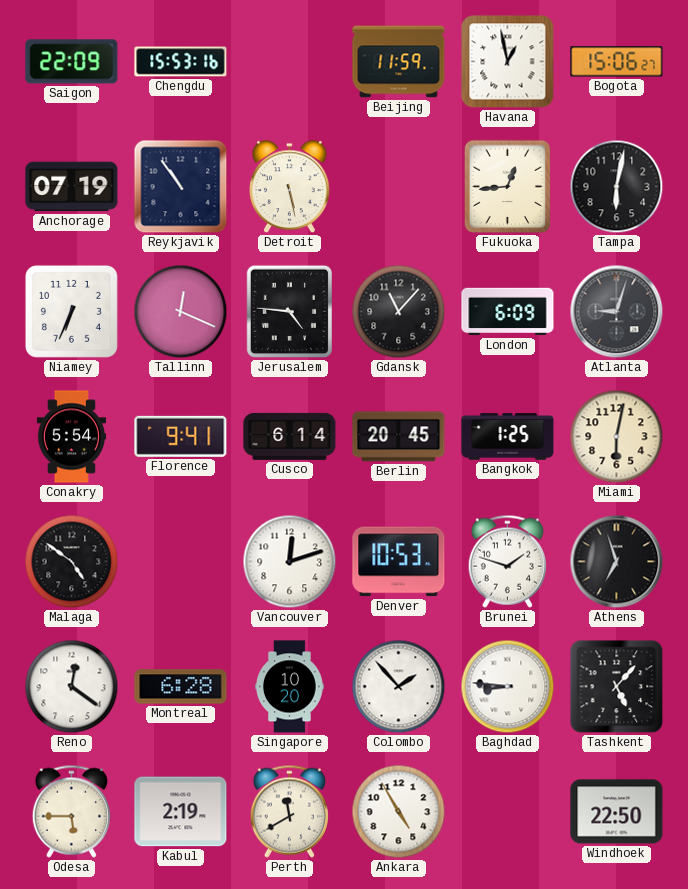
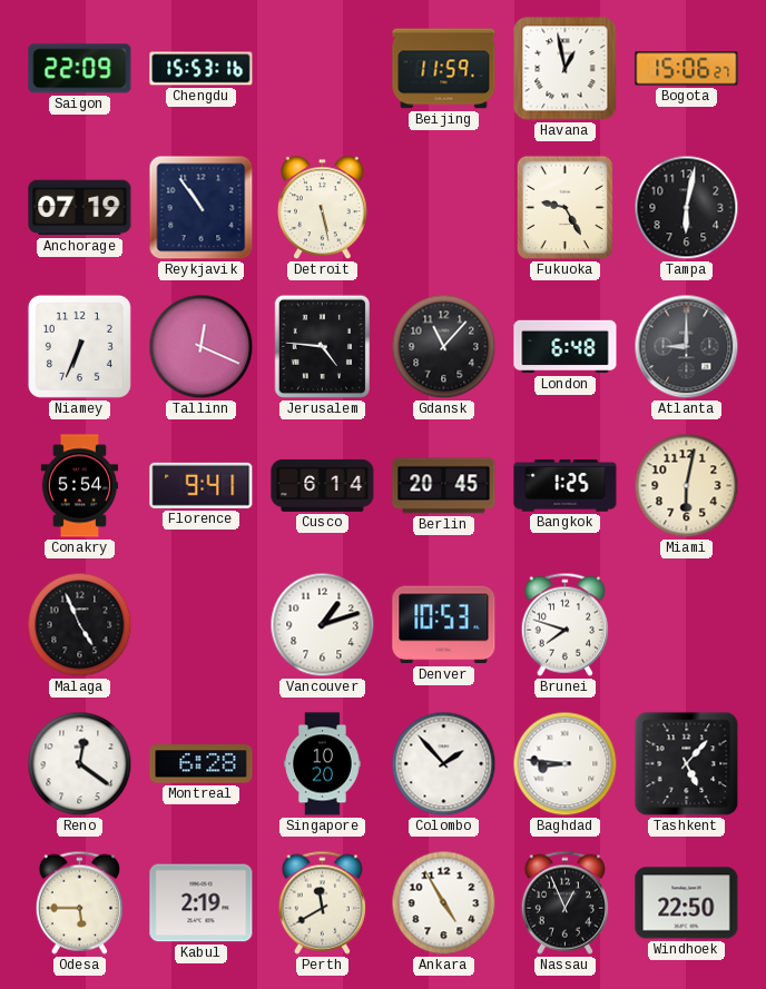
Fukuoka: 12:44 -> 9:25 (566, 208)
London: 6:09 -> 6:48 (566, 347)
Atlanta: 9:03 -> 9:00 (687, 347)
Malaga: 4:51 -> 4:56 (80, 625)
Vancouver: 12:12 -> 1:12 (323, 625)
Brunei: 1:48 -> 7:48 (564, 624)
Athens: 6:57 -> none (617, 562)
Nassau: none -> 12:56 (564, 902)
